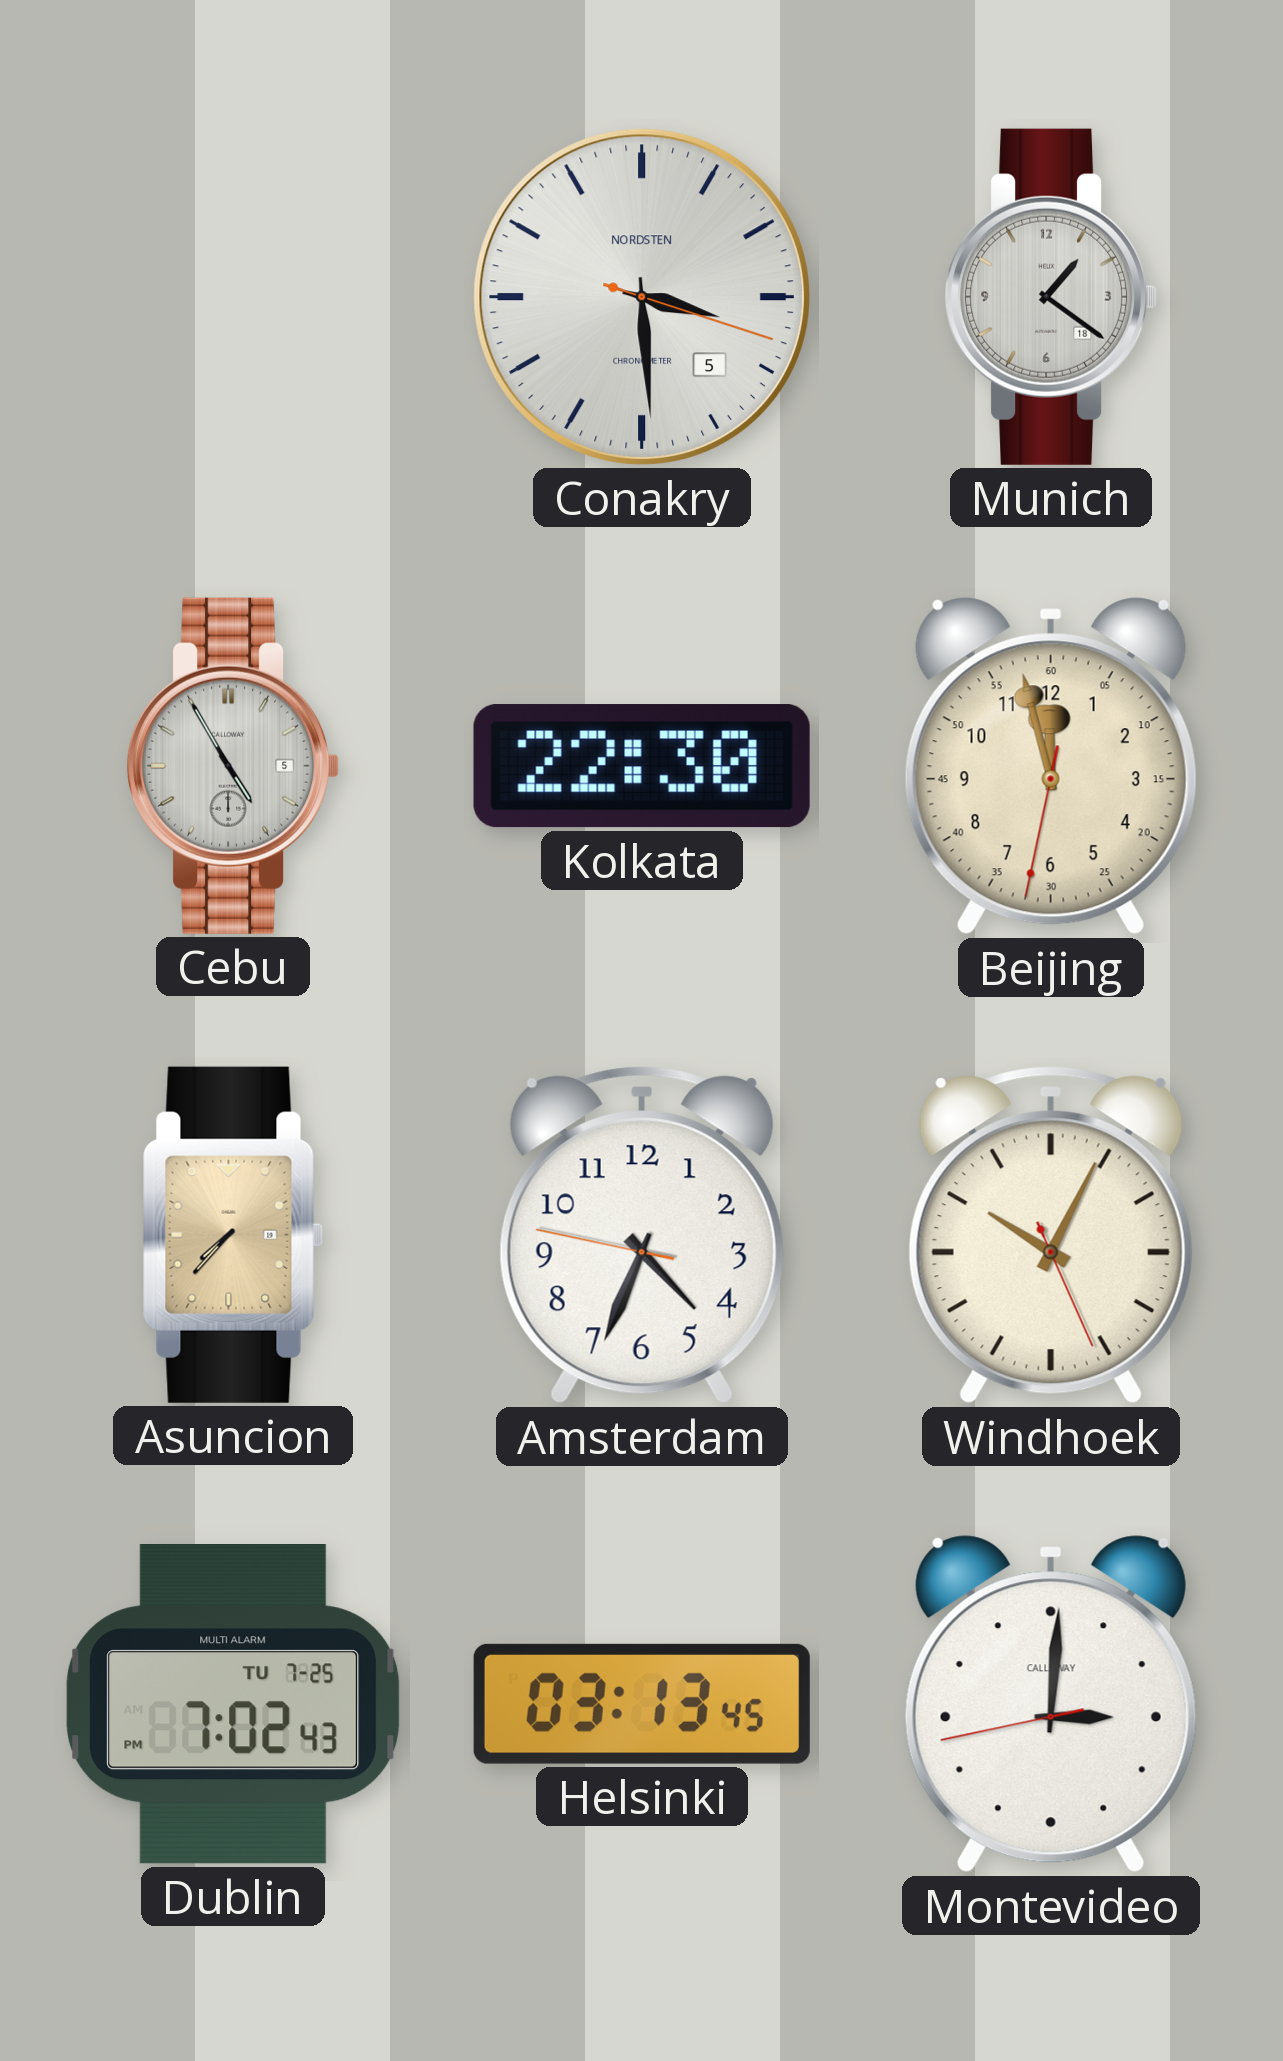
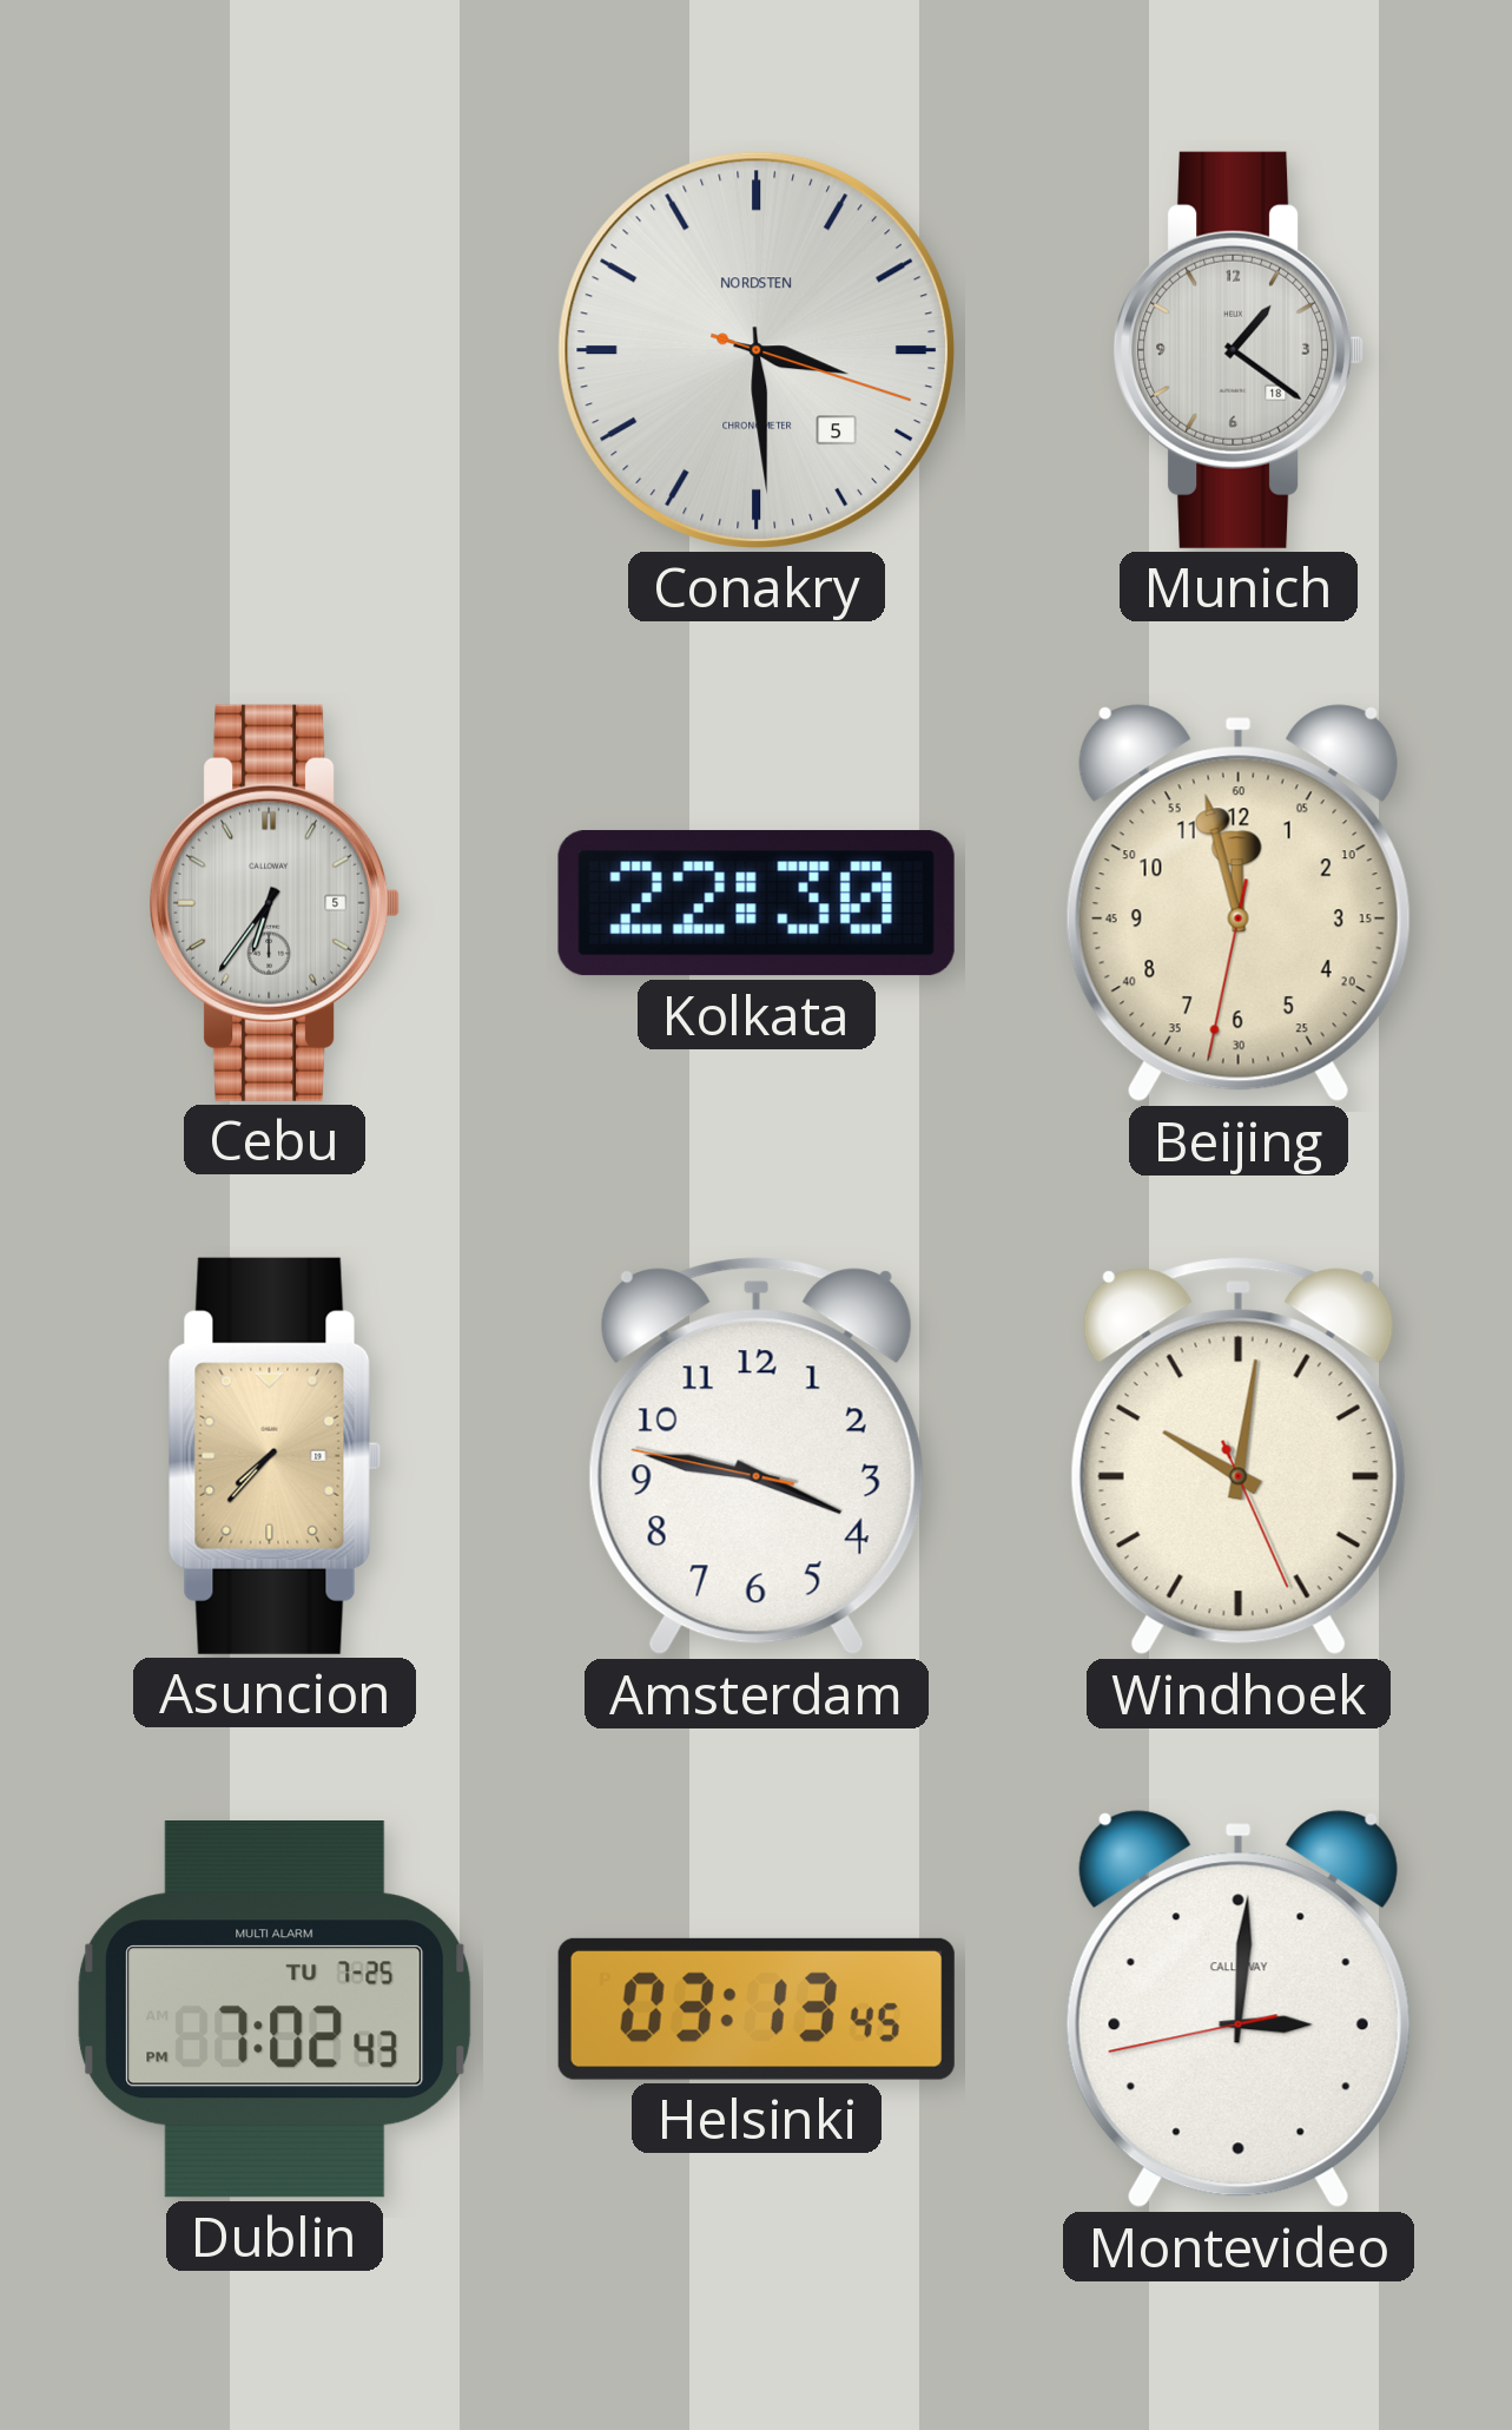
Cebu: 4:55 -> 6:36 (275, 903)
Amsterdam: 4:33 -> 3:46 (757, 1456)
Windhoek: 10:04 -> 10:01 (1239, 1456)
